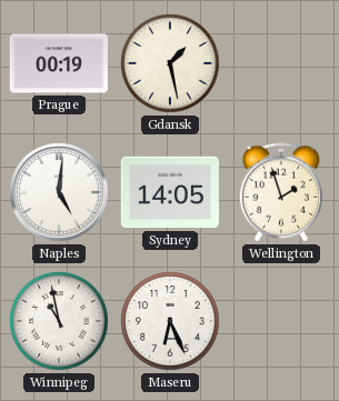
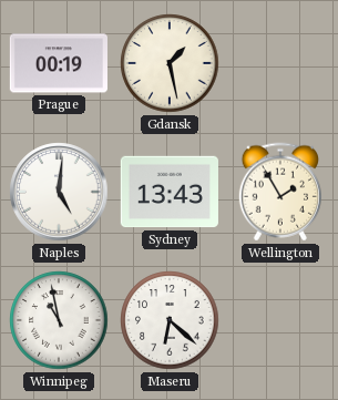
Sydney: 14:05 -> 13:43 (170, 192)
Wellington: 1:57 -> 1:55 (279, 192)
Maseru: 6:26 -> 6:22 (170, 320)
